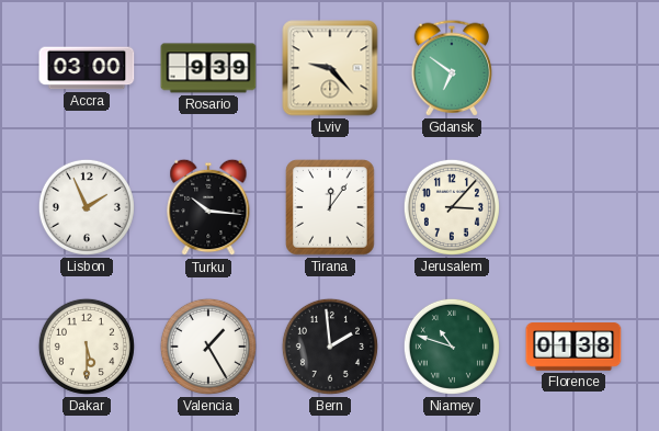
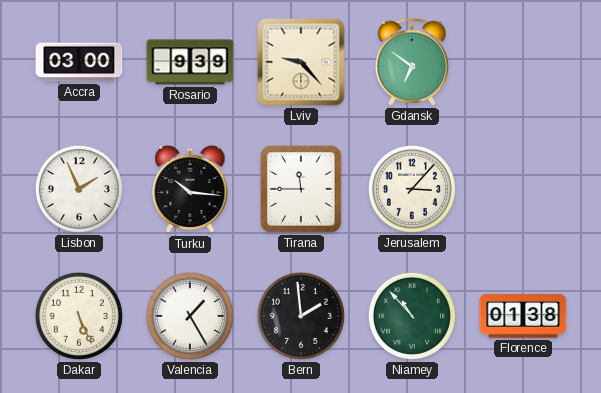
Tirana: 12:06 -> 11:45 (301, 189)
Dakar: 5:30 -> 5:26 (79, 316)
Niamey: 10:48 -> 10:53 (412, 316)
